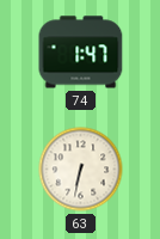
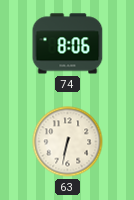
74: 1:47 -> 8:06 (68, 44)
